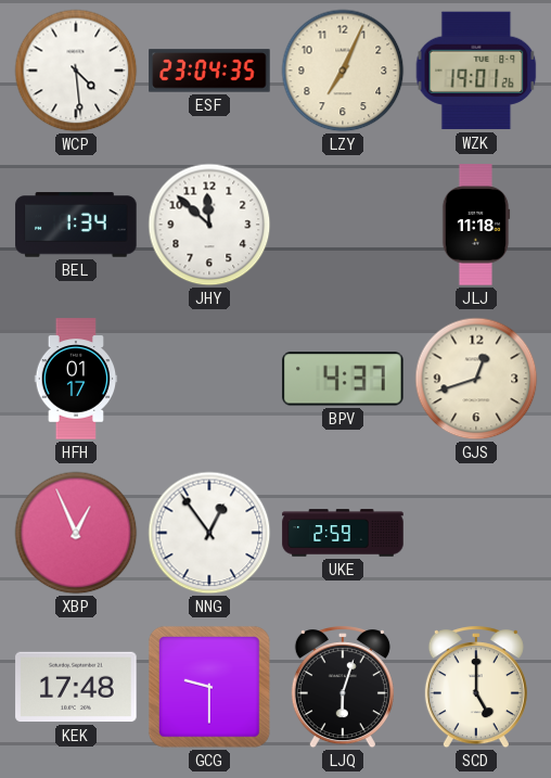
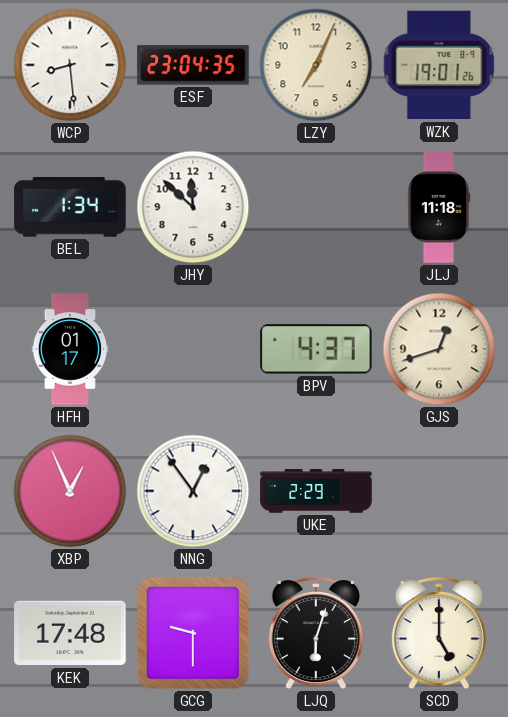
WCP: 4:29 -> 8:29 (70, 65)
UKE: 2:59 -> 2:29 (316, 491)
